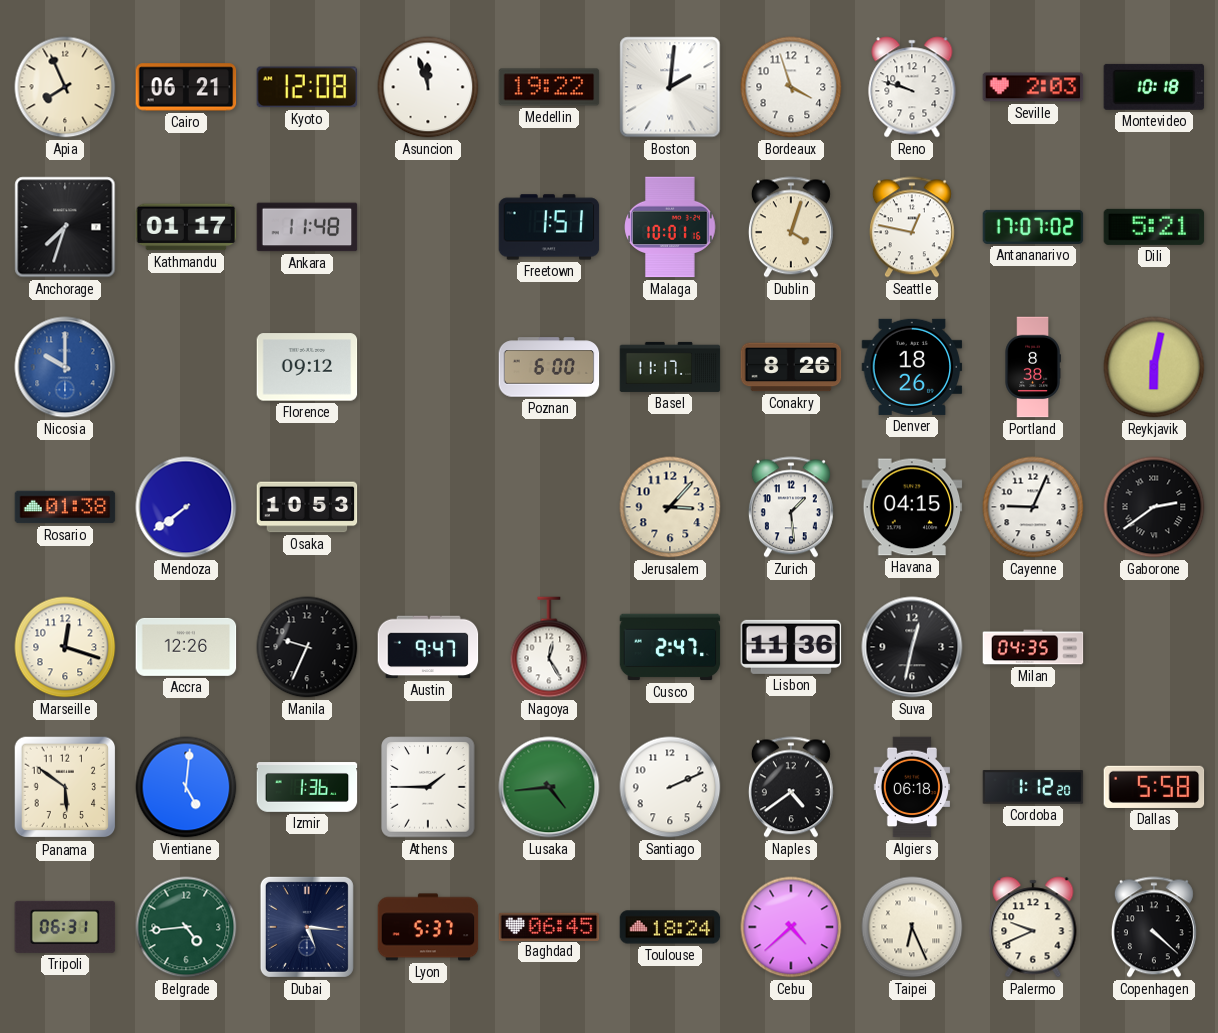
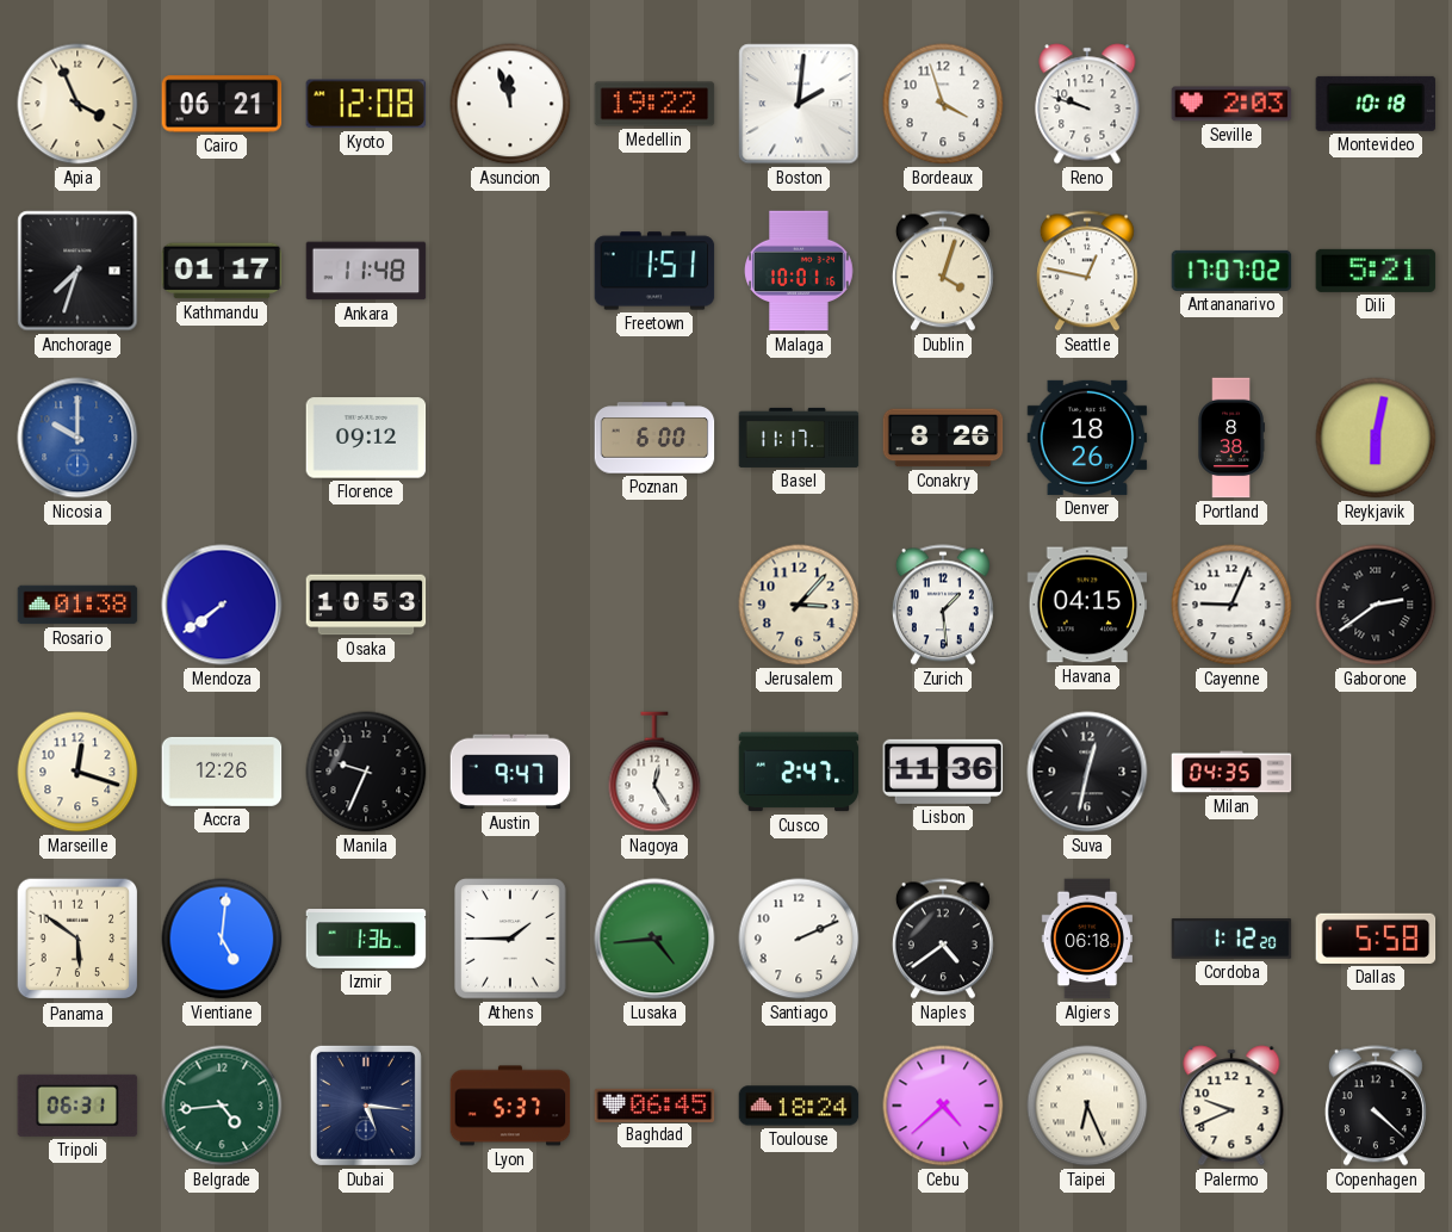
Apia: 7:56 -> 3:56 (77, 104)
